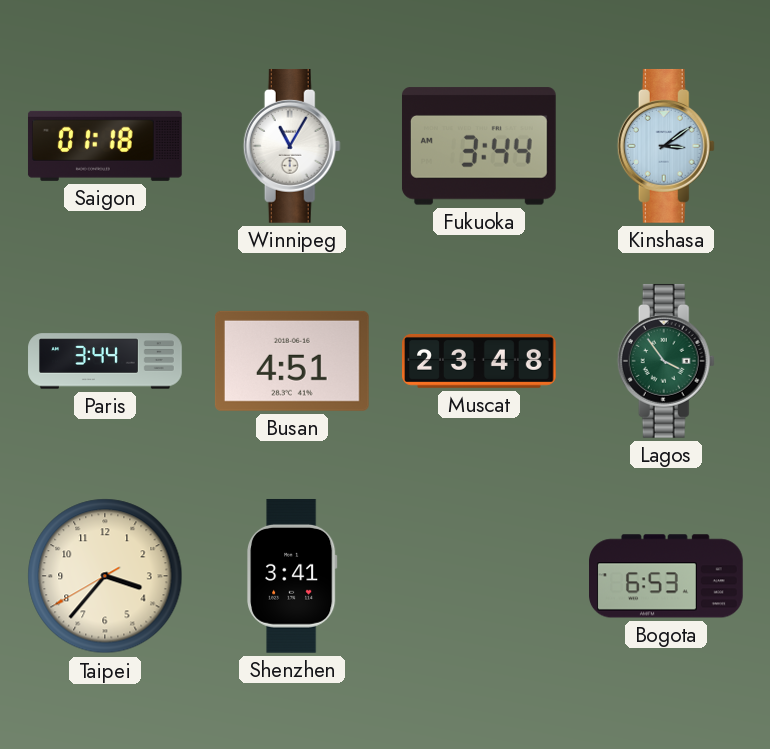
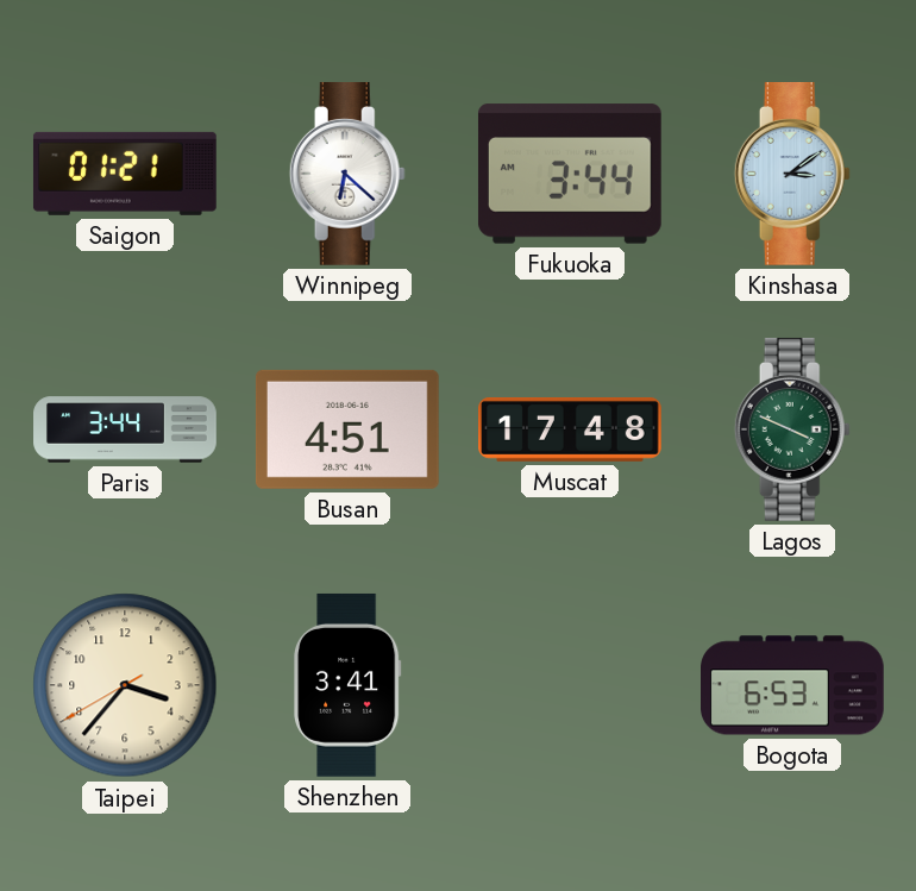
Saigon: 01:18 -> 01:21 (125, 174)
Winnipeg: 11:05 -> 6:22 (347, 174)
Muscat: 23:48 -> 17:48 (571, 431)
Lagos: 3:54 -> 3:49 (792, 429)
